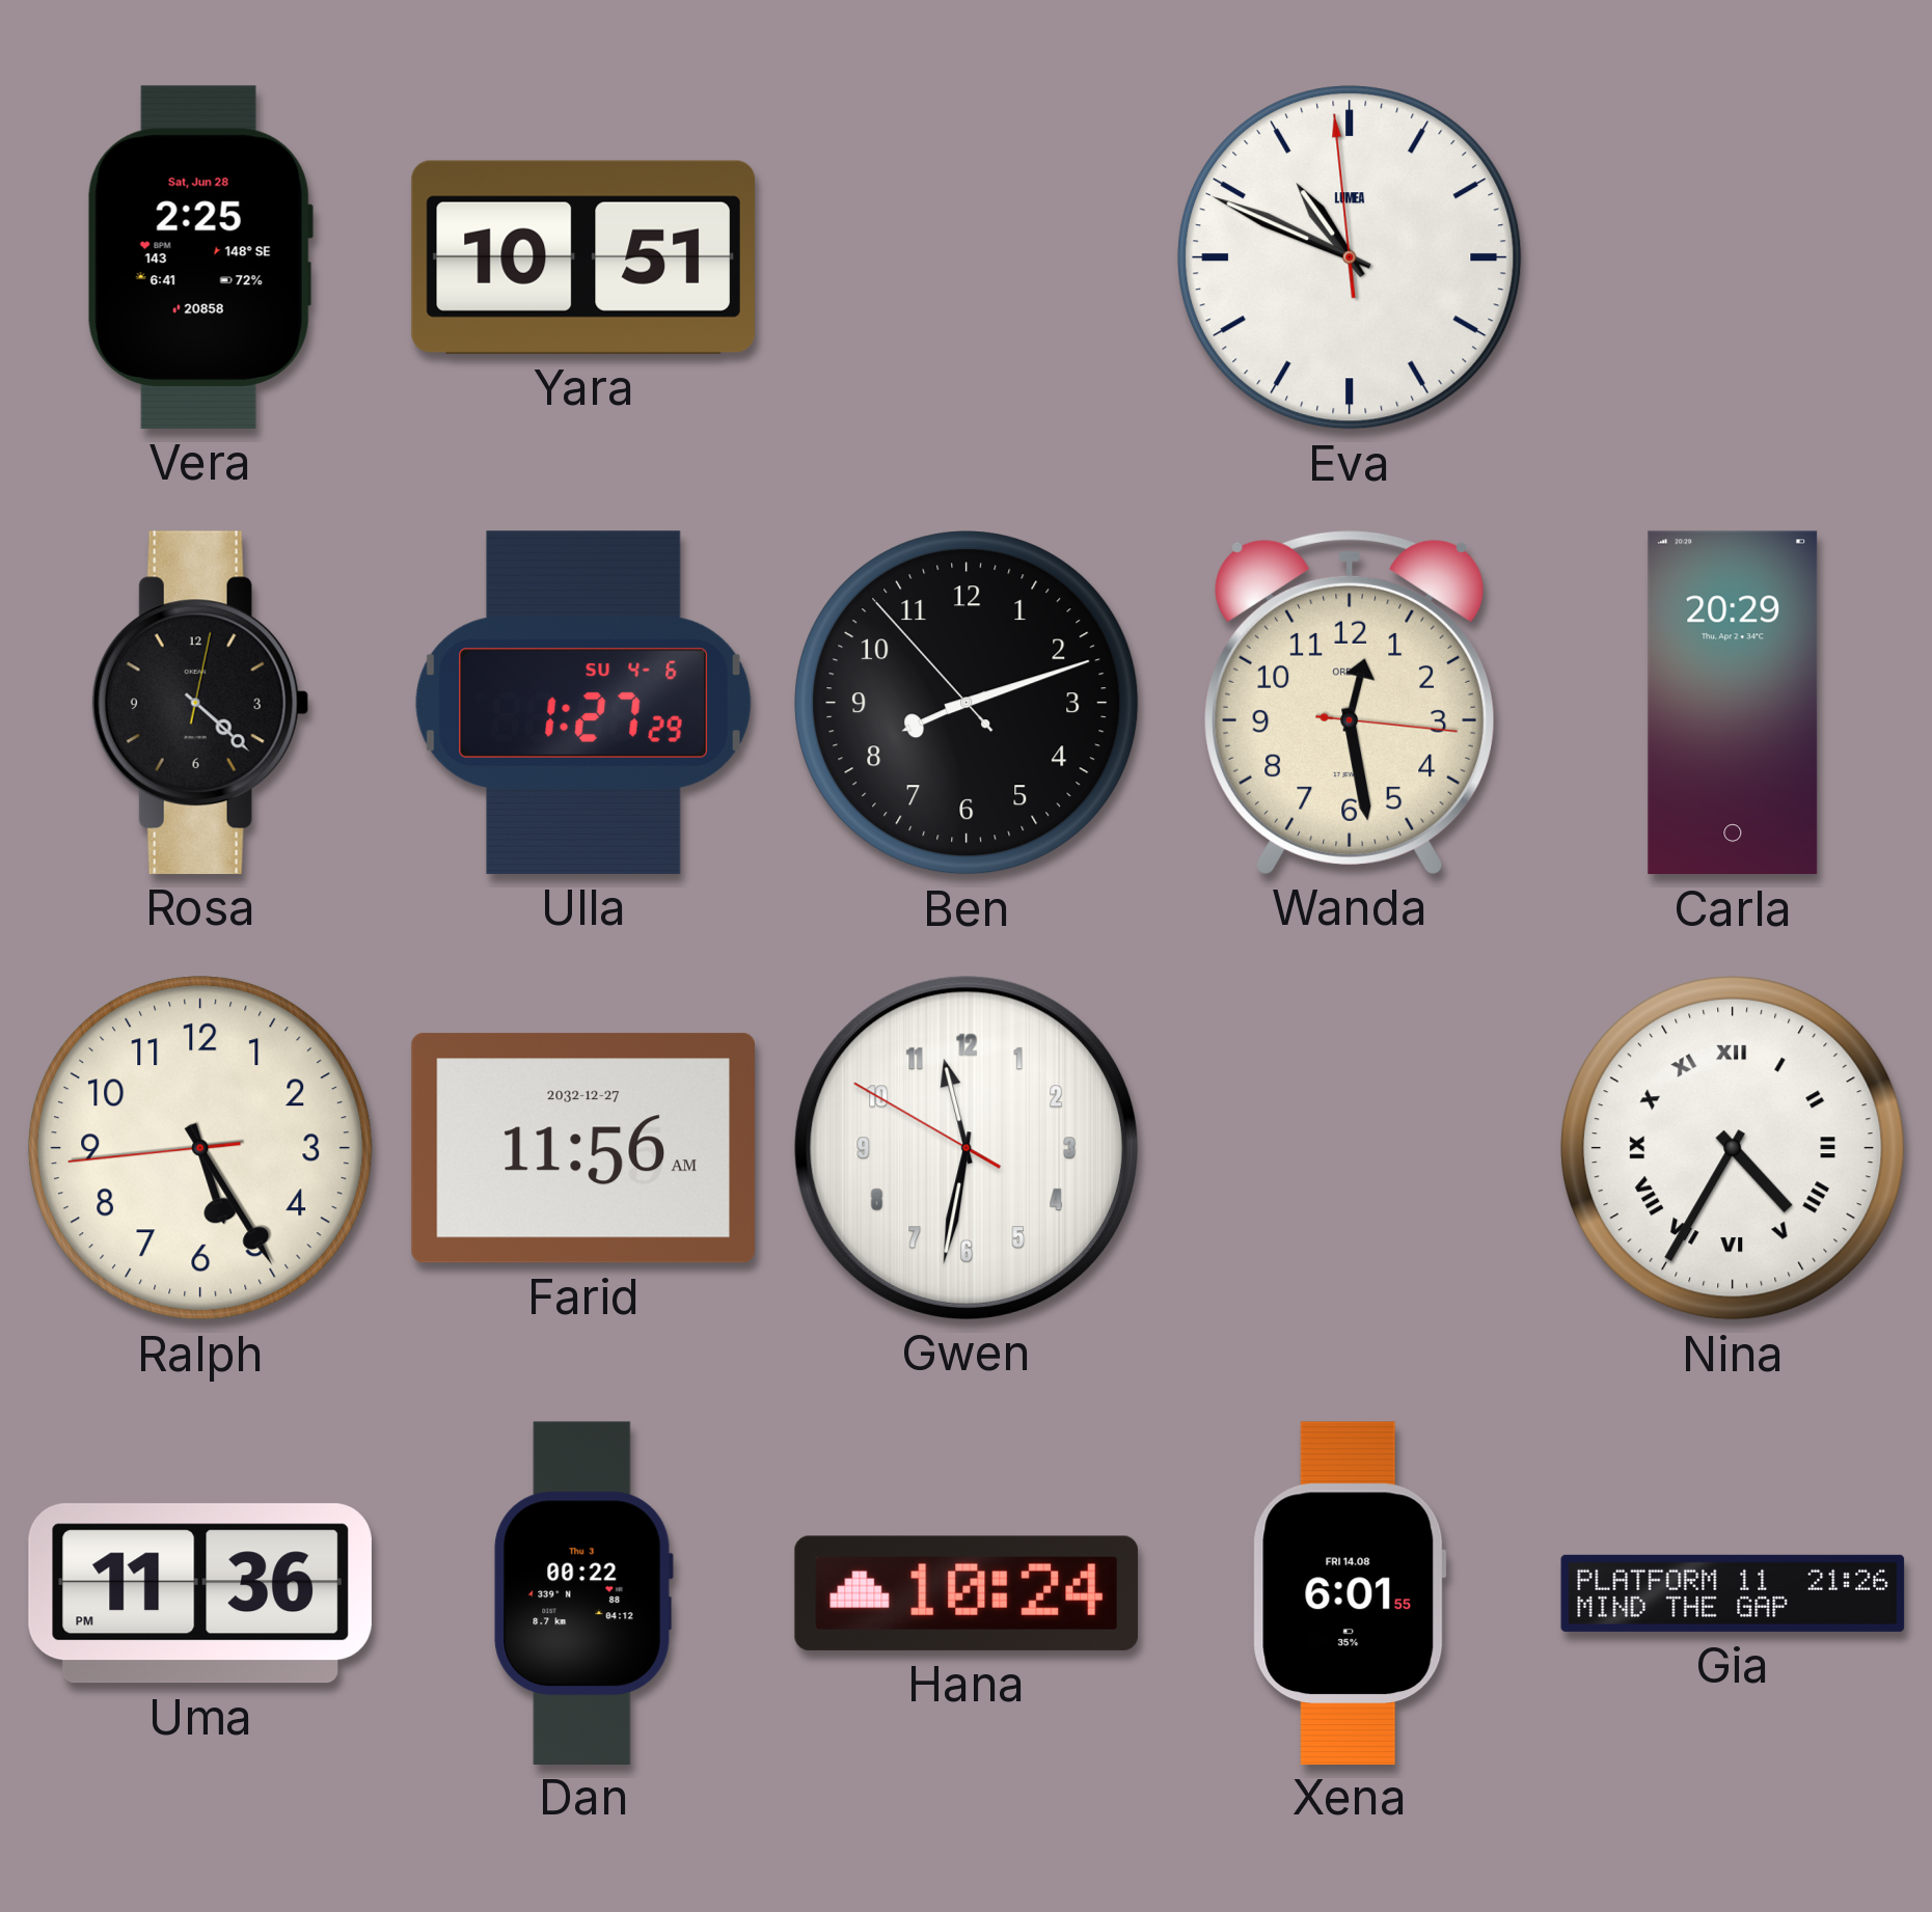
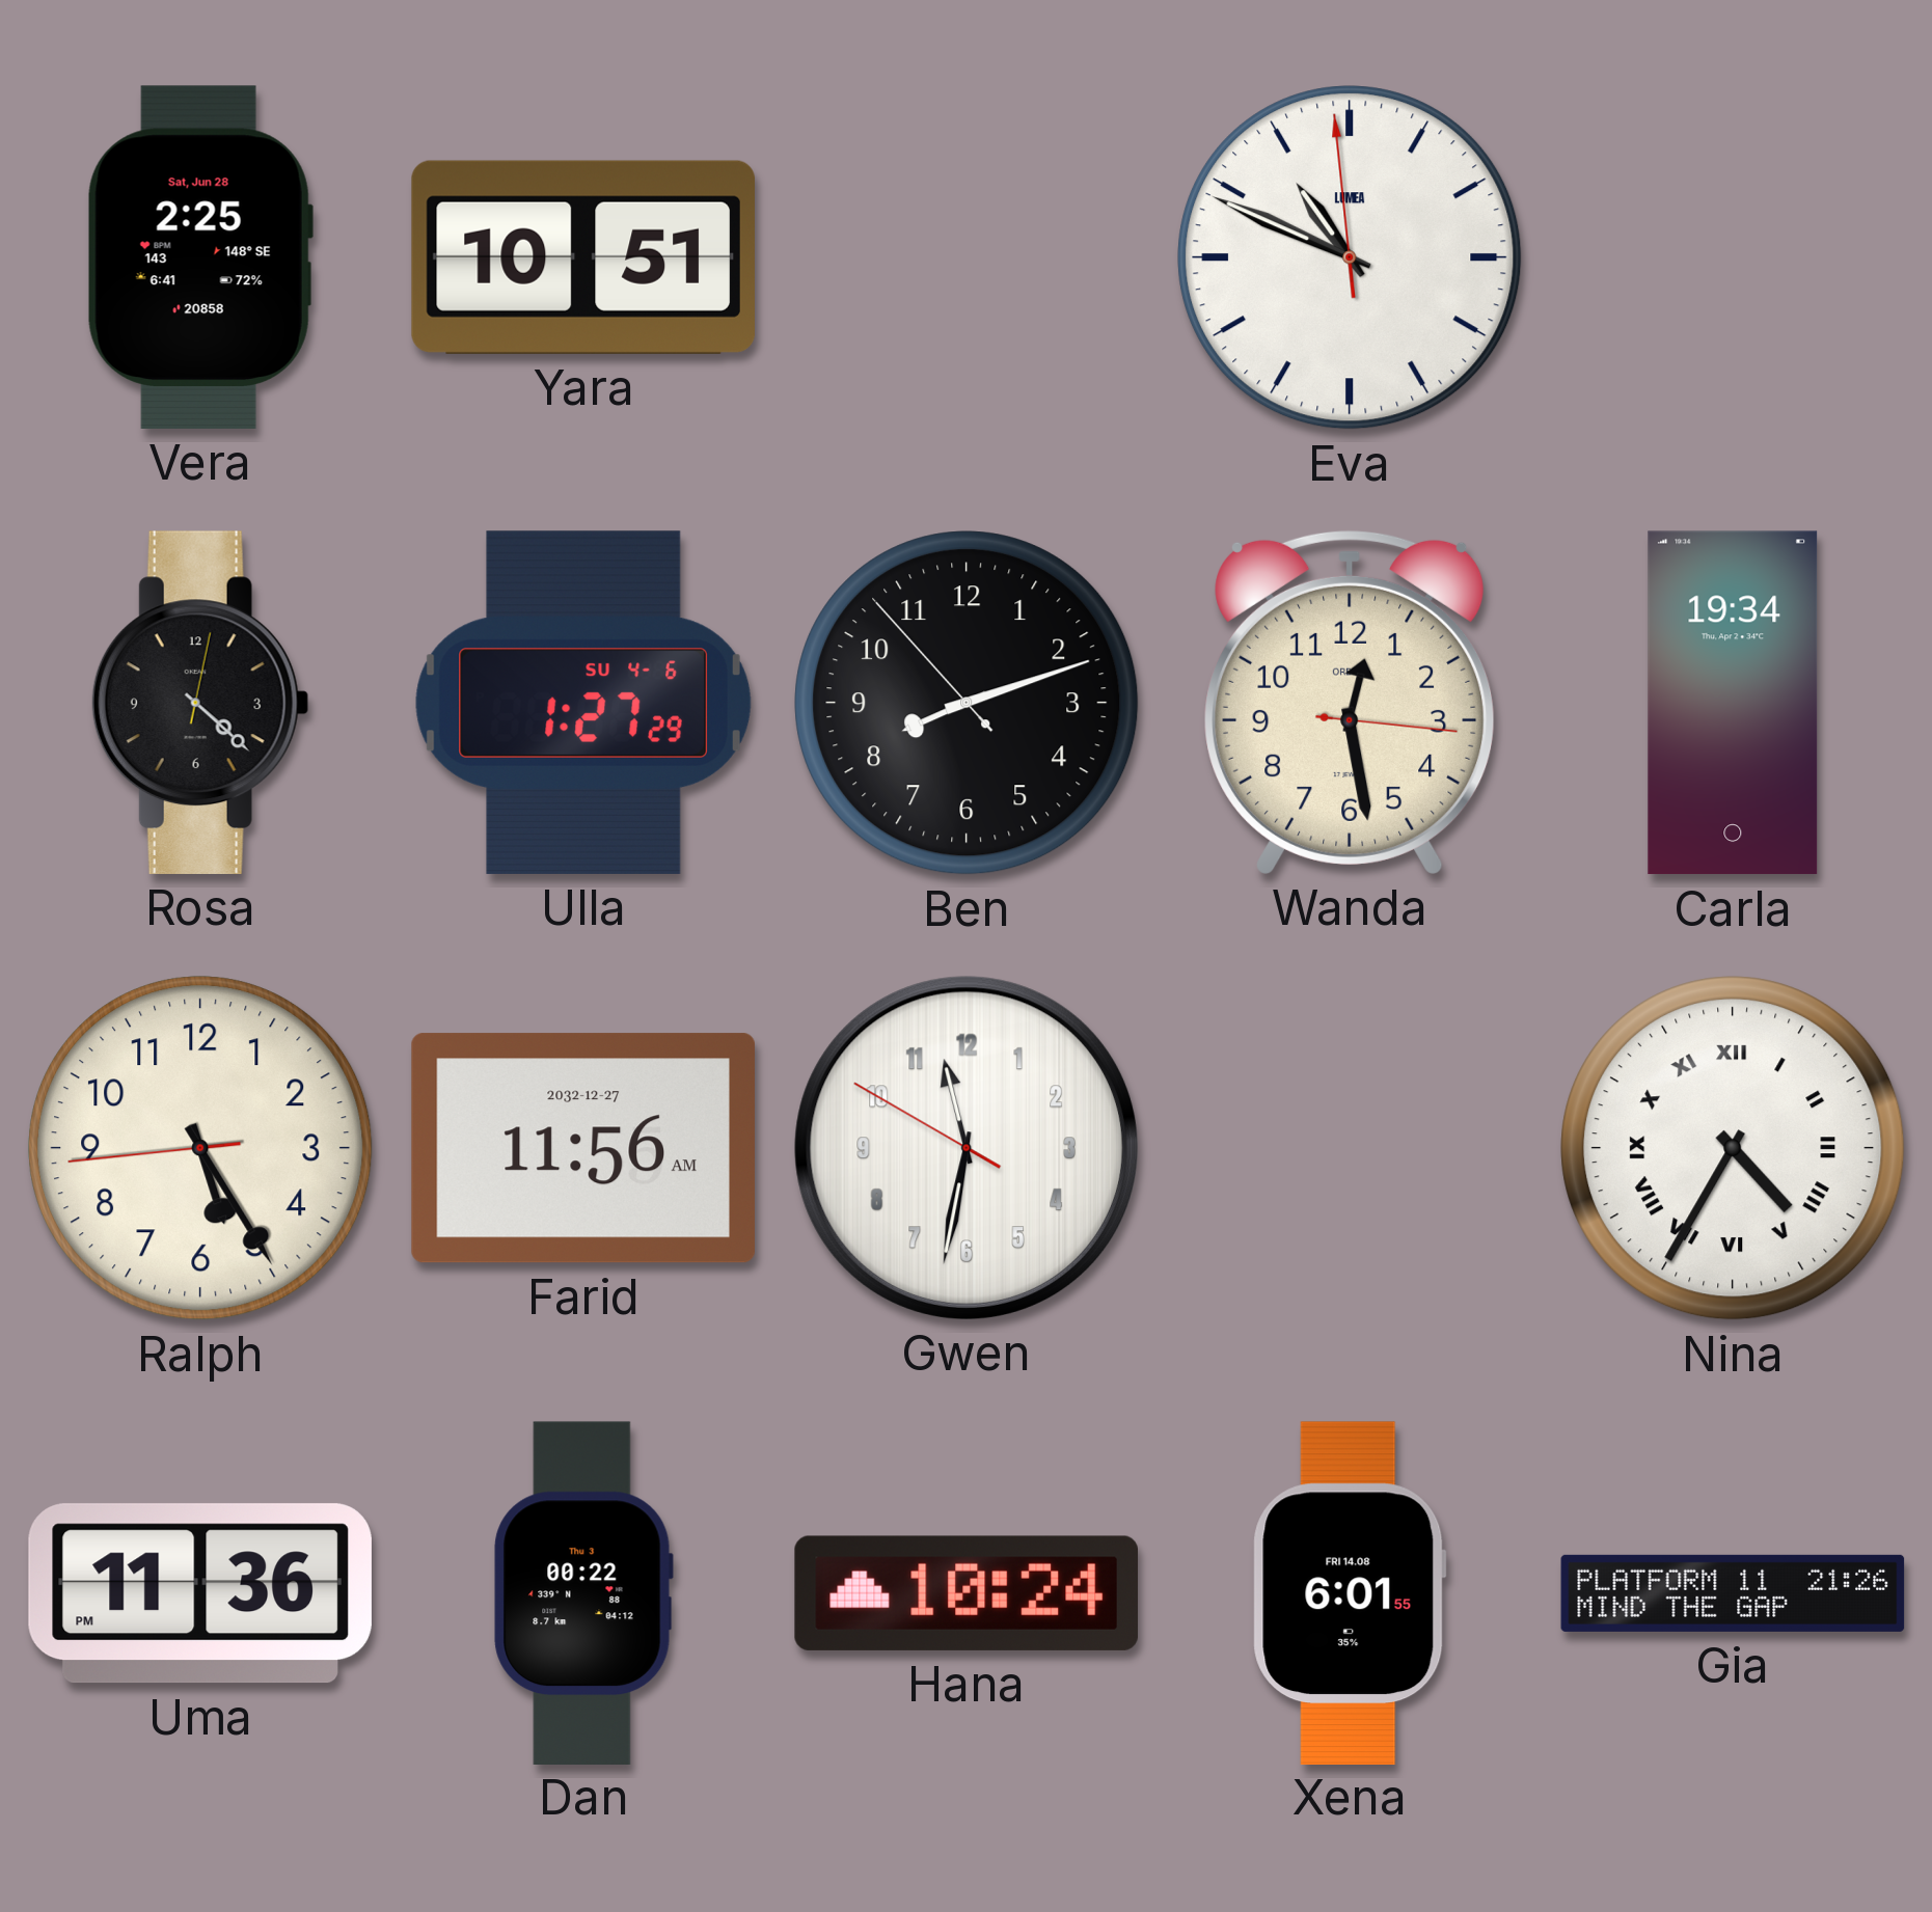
Carla: 20:29 -> 19:34 (1733, 703)
